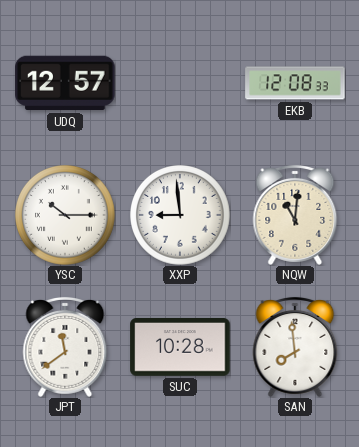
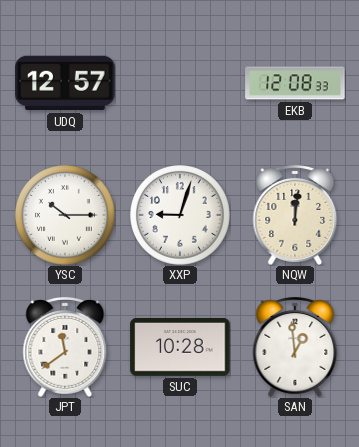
XXP: 8:59 -> 9:03 (181, 216)
NQW: 11:01 -> 12:01 (295, 215)
SAN: 7:59 -> 12:59 (295, 347)
